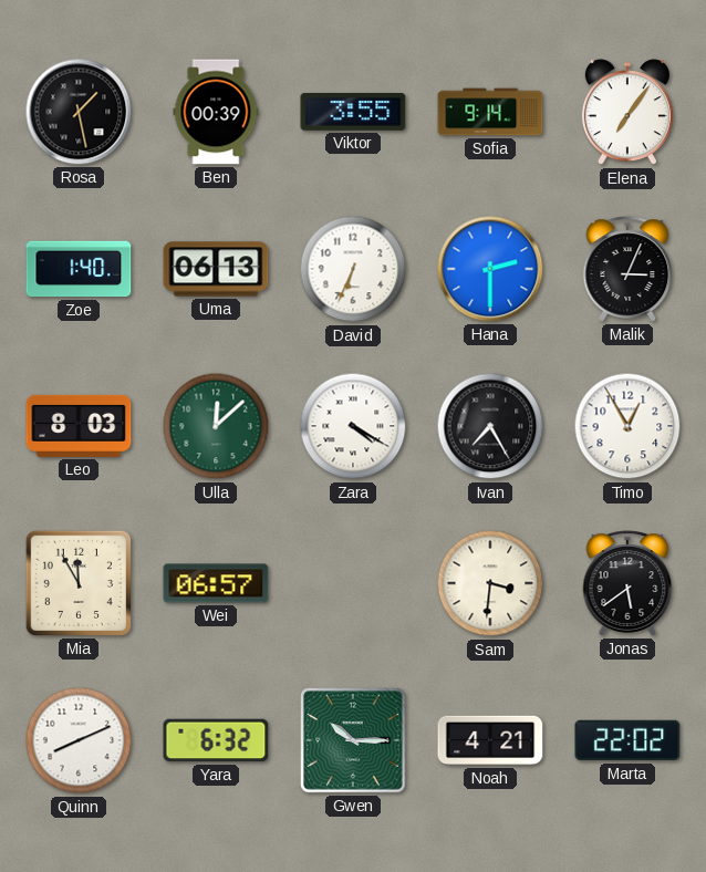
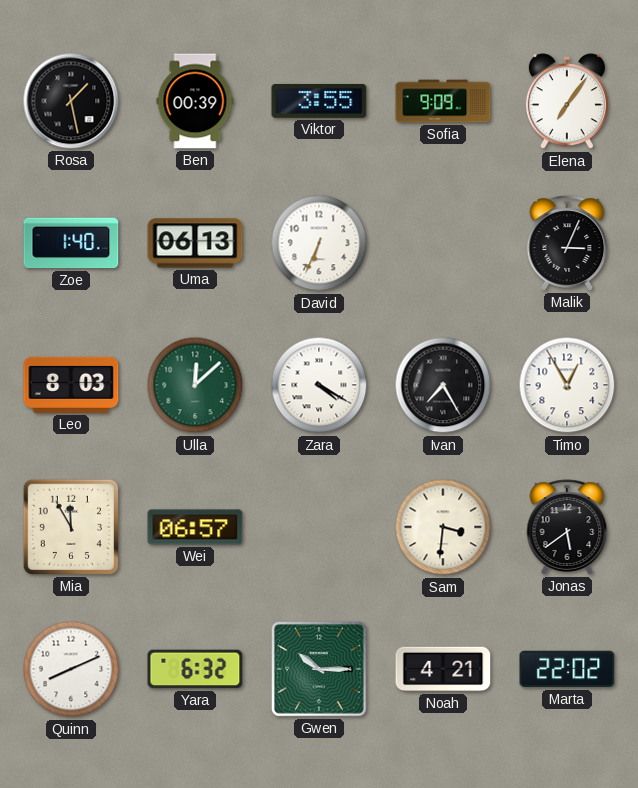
Sofia: 9:14 -> 9:09 (443, 101)
Hana: 2:30 -> none (490, 269)
